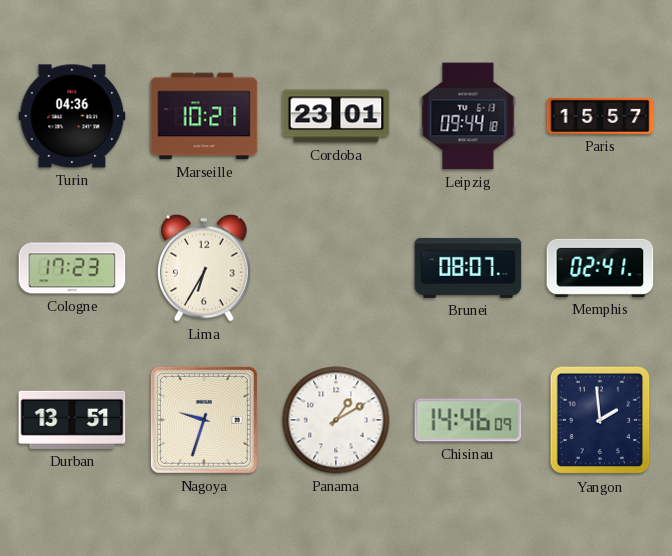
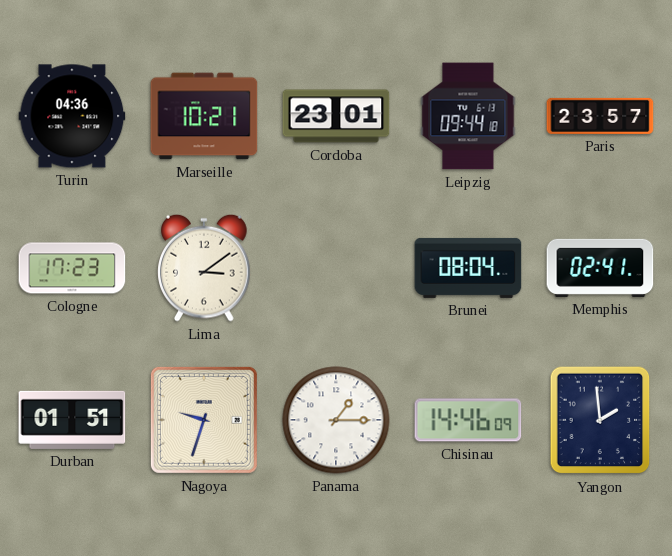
Paris: 15:57 -> 23:57 (600, 116)
Lima: 6:35 -> 3:09 (204, 268)
Brunei: 08:07 -> 08:04 (468, 268)
Durban: 13:51 -> 01:51 (72, 420)
Panama: 1:10 -> 1:15 (336, 420)
